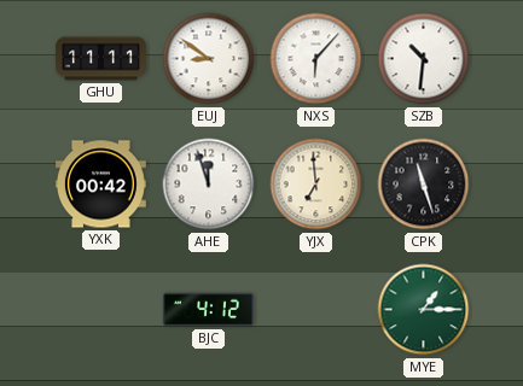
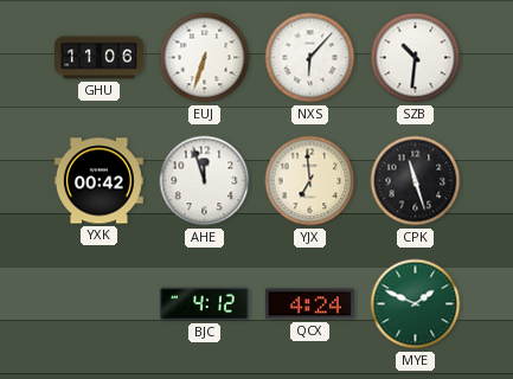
GHU: 11:11 -> 11:06 (98, 58)
EUJ: 8:51 -> 6:33 (205, 58)
QCX: none -> 4:24 (309, 304)
MYE: 1:15 -> 1:49 (416, 304)
